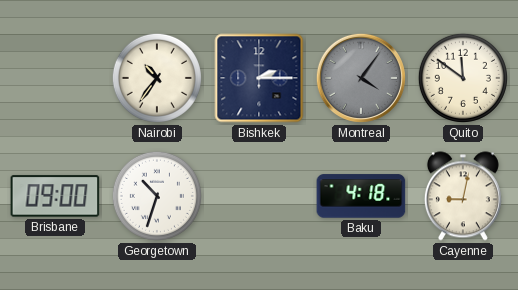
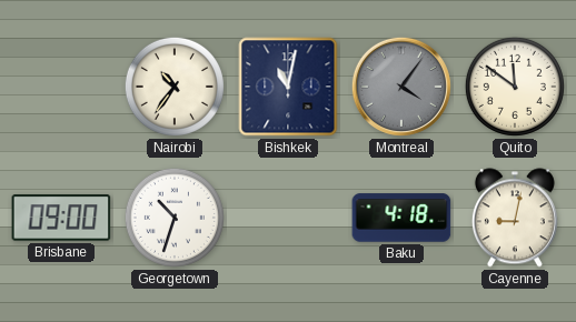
Bishkek: 2:15 -> 11:02 (288, 87)
